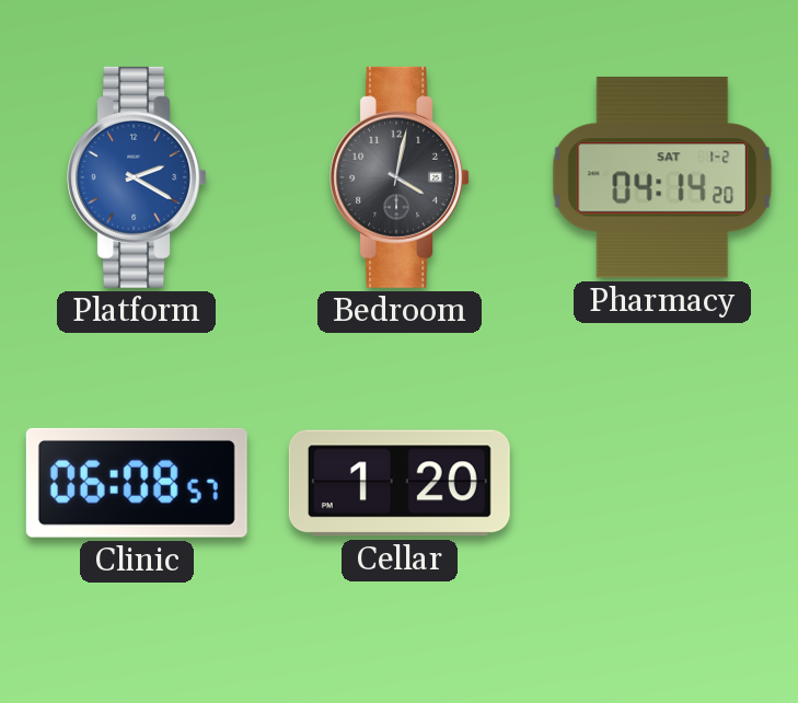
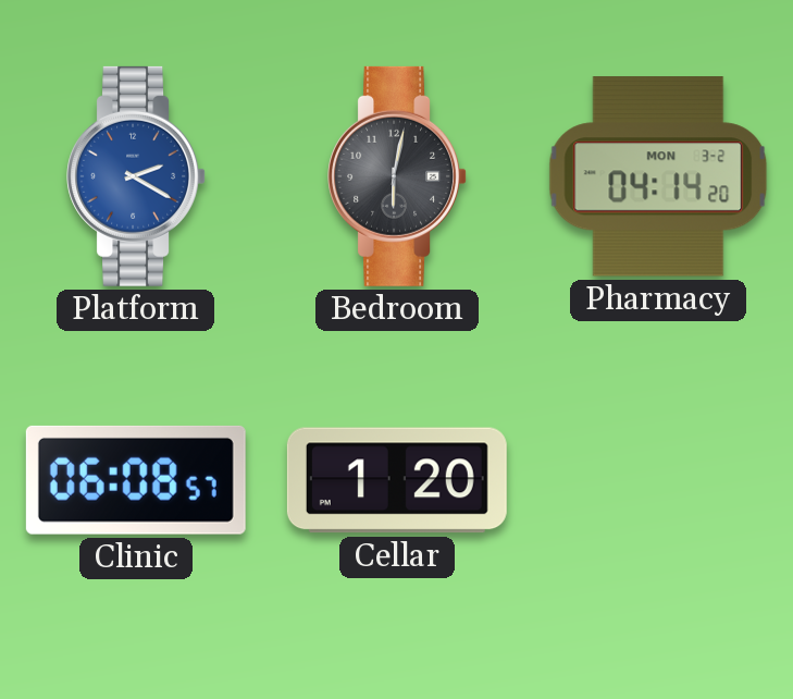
Bedroom: 4:02 -> 6:02 (397, 176)
Pharmacy date: SAT 1-2 -> MON 3-2 (658, 176)
